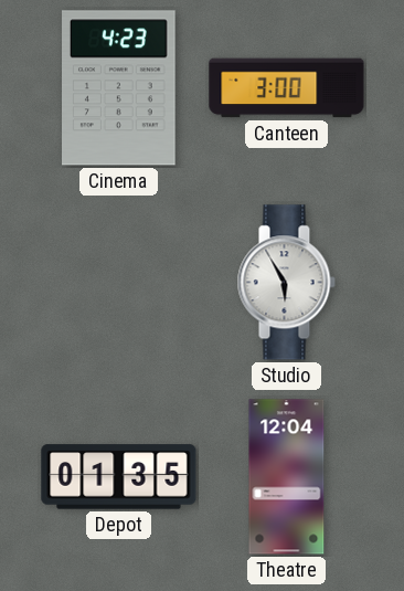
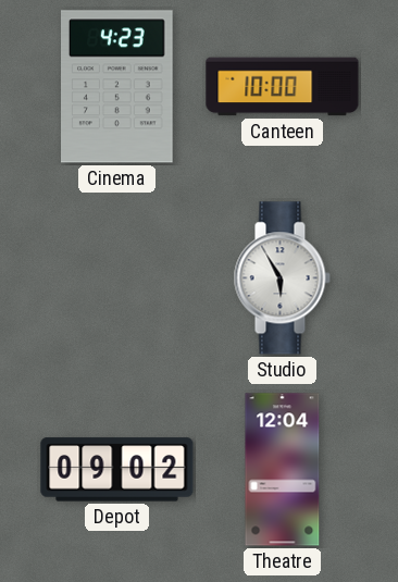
Canteen: 3:00 -> 10:00 (283, 87)
Depot: 01:35 -> 09:02 (117, 470)
